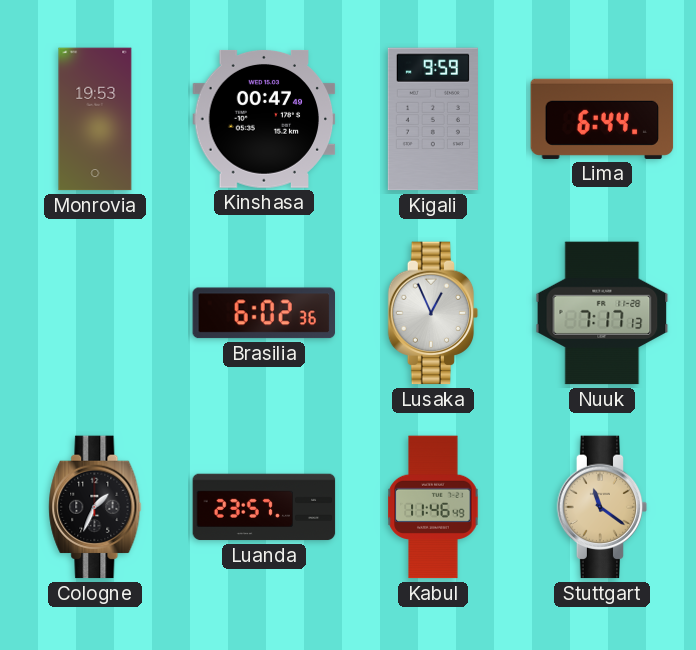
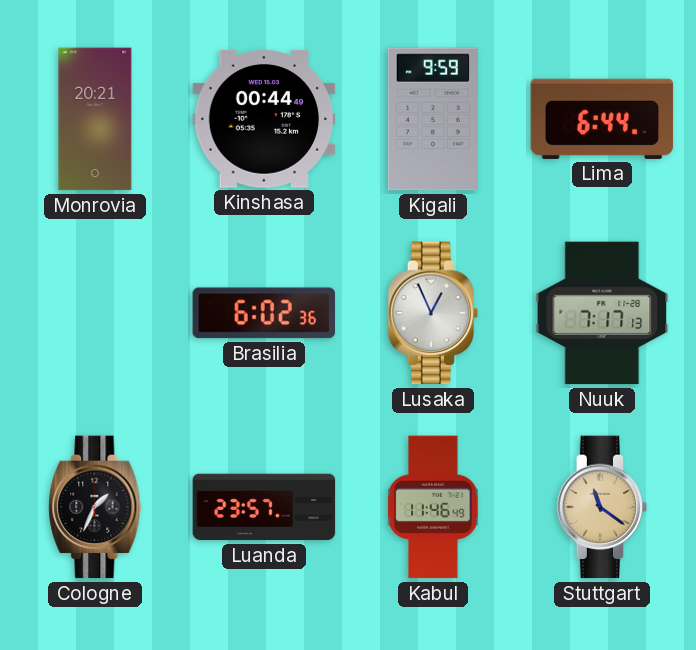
Monrovia: 19:53 -> 20:21 (95, 119)
Kinshasa: 00:47 -> 00:44 (264, 119)
